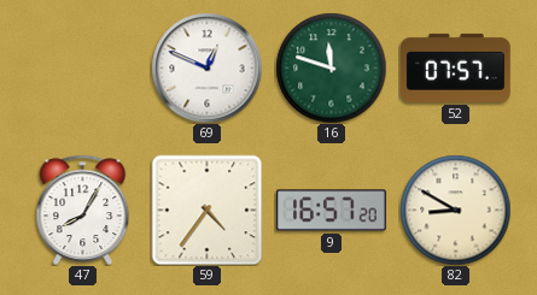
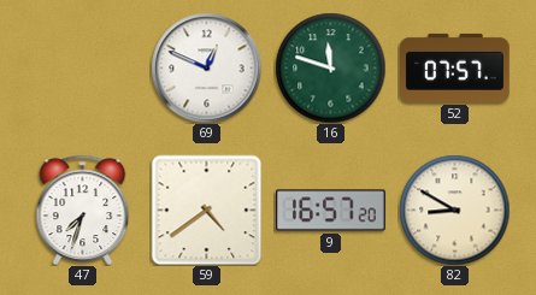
47: 8:05 -> 7:33 (83, 210)
59: 4:36 -> 4:39 (206, 210)
